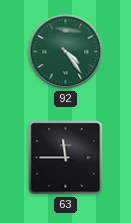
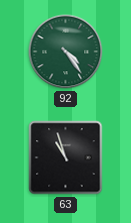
63: 11:45 -> 10:57 (66, 158)
